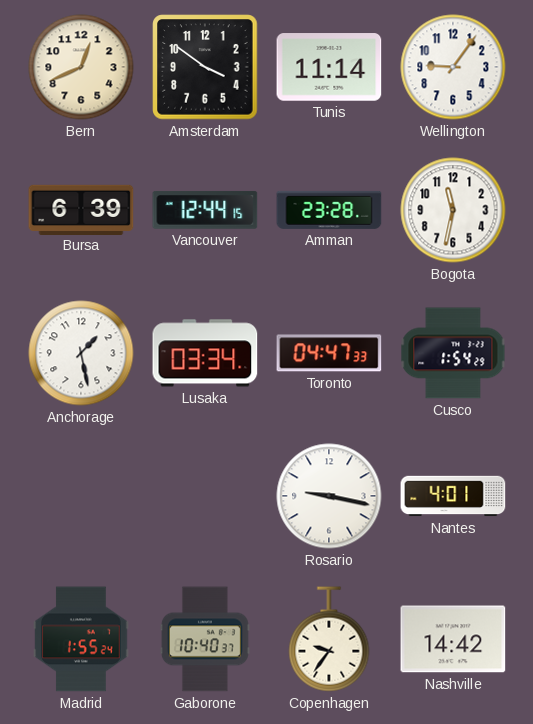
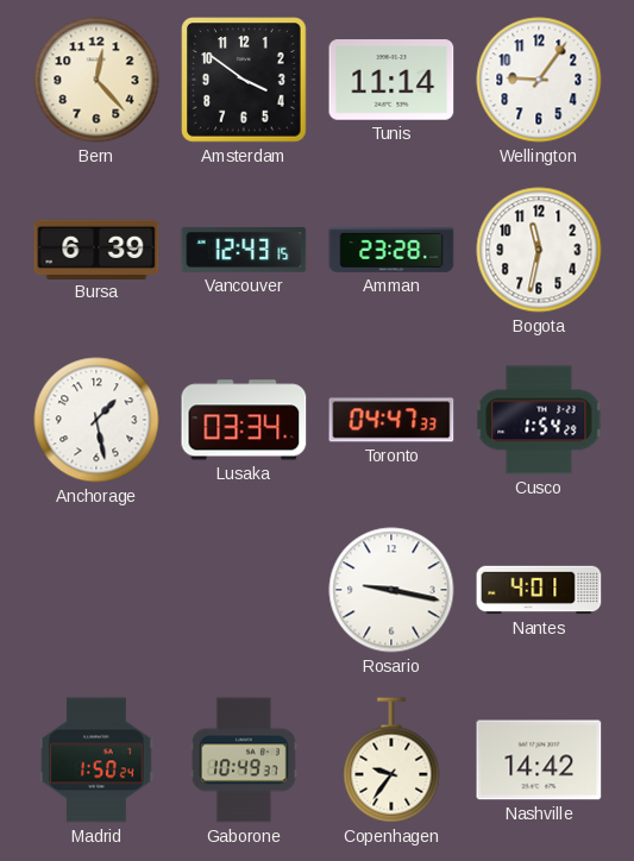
Bern: 12:41 -> 12:23 (96, 80)
Vancouver: 12:44 -> 12:43 (244, 250)
Madrid: 1:55 -> 1:50 (96, 760)
Gaborone: 10:40 -> 10:49 (244, 760)
